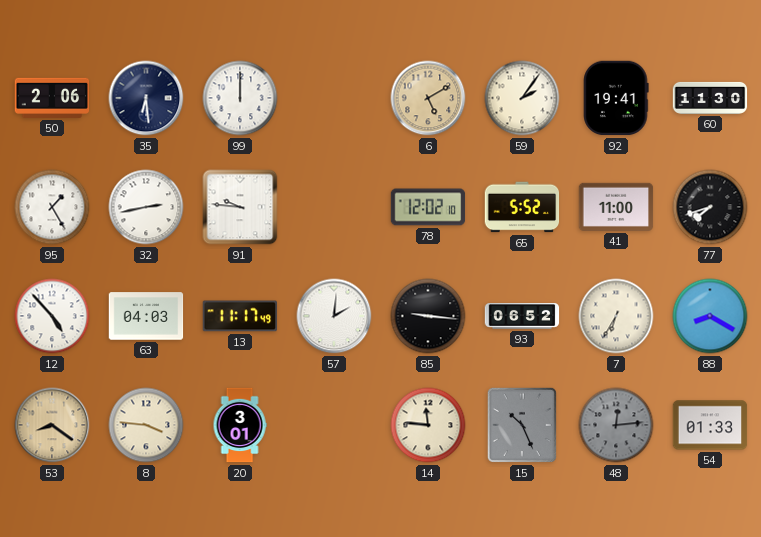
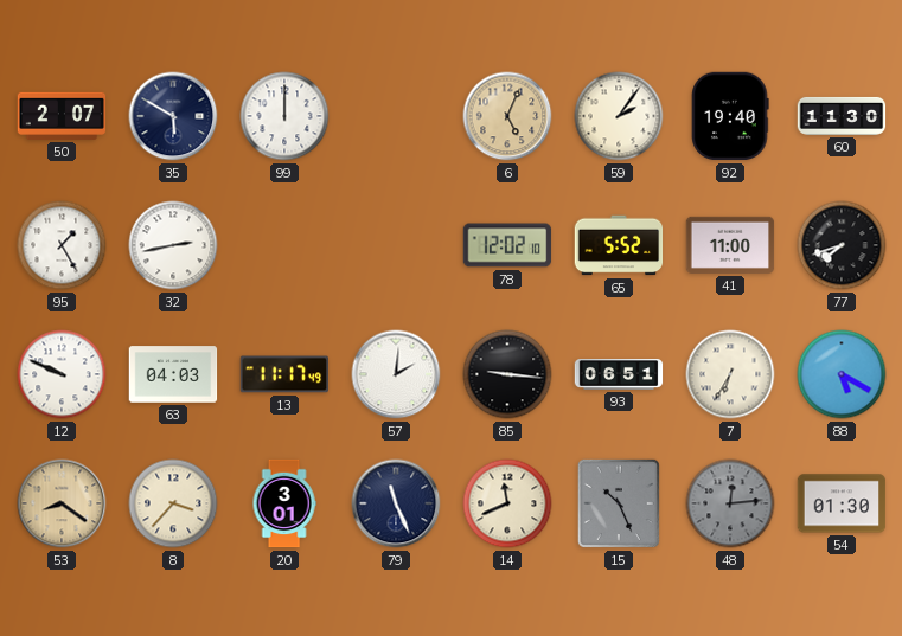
50: 2:06 -> 2:07 (62, 116)
35: 6:29 -> 5:50 (173, 116)
6: 5:10 -> 5:04 (507, 116)
92: 19:41 -> 19:40 (730, 116)
91: 9:46 -> none (240, 207)
12: 4:53 -> 9:49 (62, 374)
93: 06:52 -> 06:51 (619, 374)
88: 8:20 -> 5:20 (842, 374)
8: 3:46 -> 3:37 (173, 503)
79: none -> 11:26 (396, 503)
14: 11:46 -> 11:41 (507, 503)
54: 01:33 -> 01:30 (842, 503)
